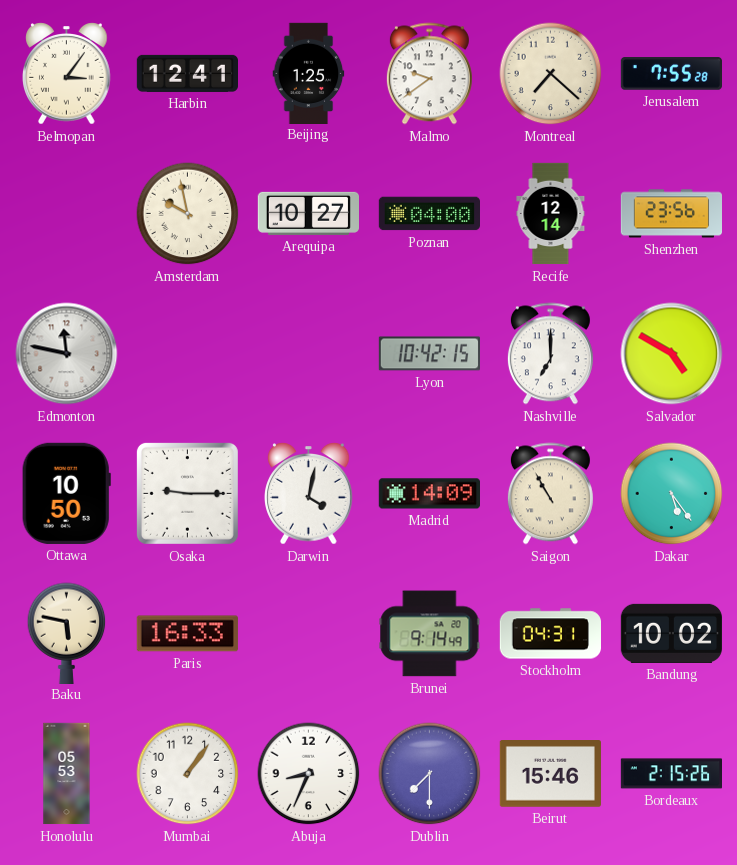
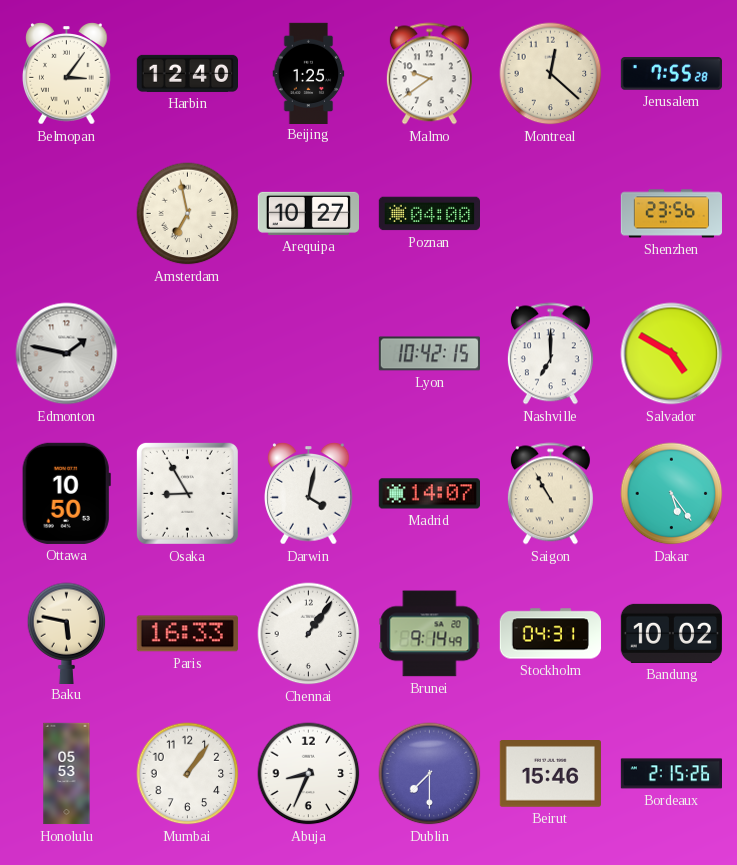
Harbin: 12:41 -> 12:40 (187, 73)
Montreal: 7:22 -> 12:22 (551, 74)
Amsterdam: 9:58 -> 6:58 (188, 214)
Recife: 12:14 -> none (551, 214)
Edmonton: 11:47 -> 1:47 (67, 354)
Osaka: 9:15 -> 8:55 (187, 493)
Madrid: 14:09 -> 14:07 (429, 494)
Chennai: none -> 1:06 (309, 634)
